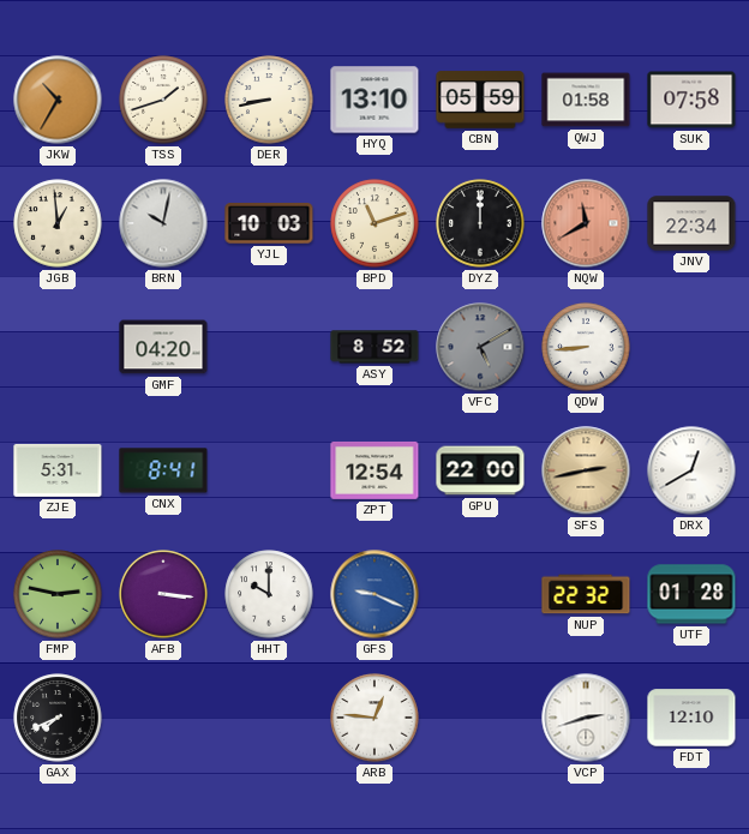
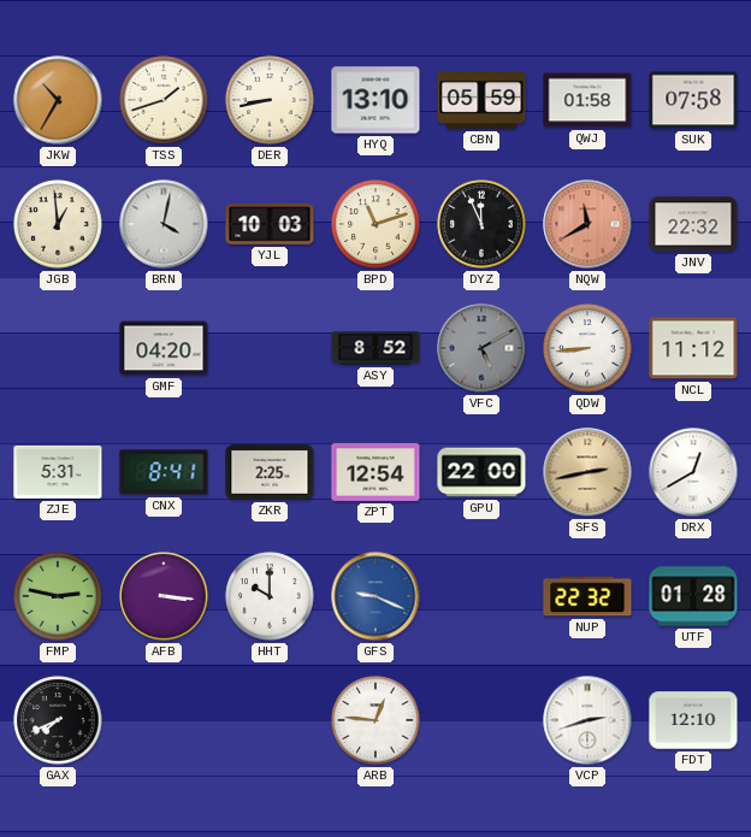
BRN: 10:02 -> 4:02 (164, 224)
DYZ: 12:00 -> 11:56 (481, 224)
JNV: 22:34 -> 22:32 (693, 224)
NCL: none -> 11:12 (693, 348)
ZKR: none -> 2:25 (270, 472)
